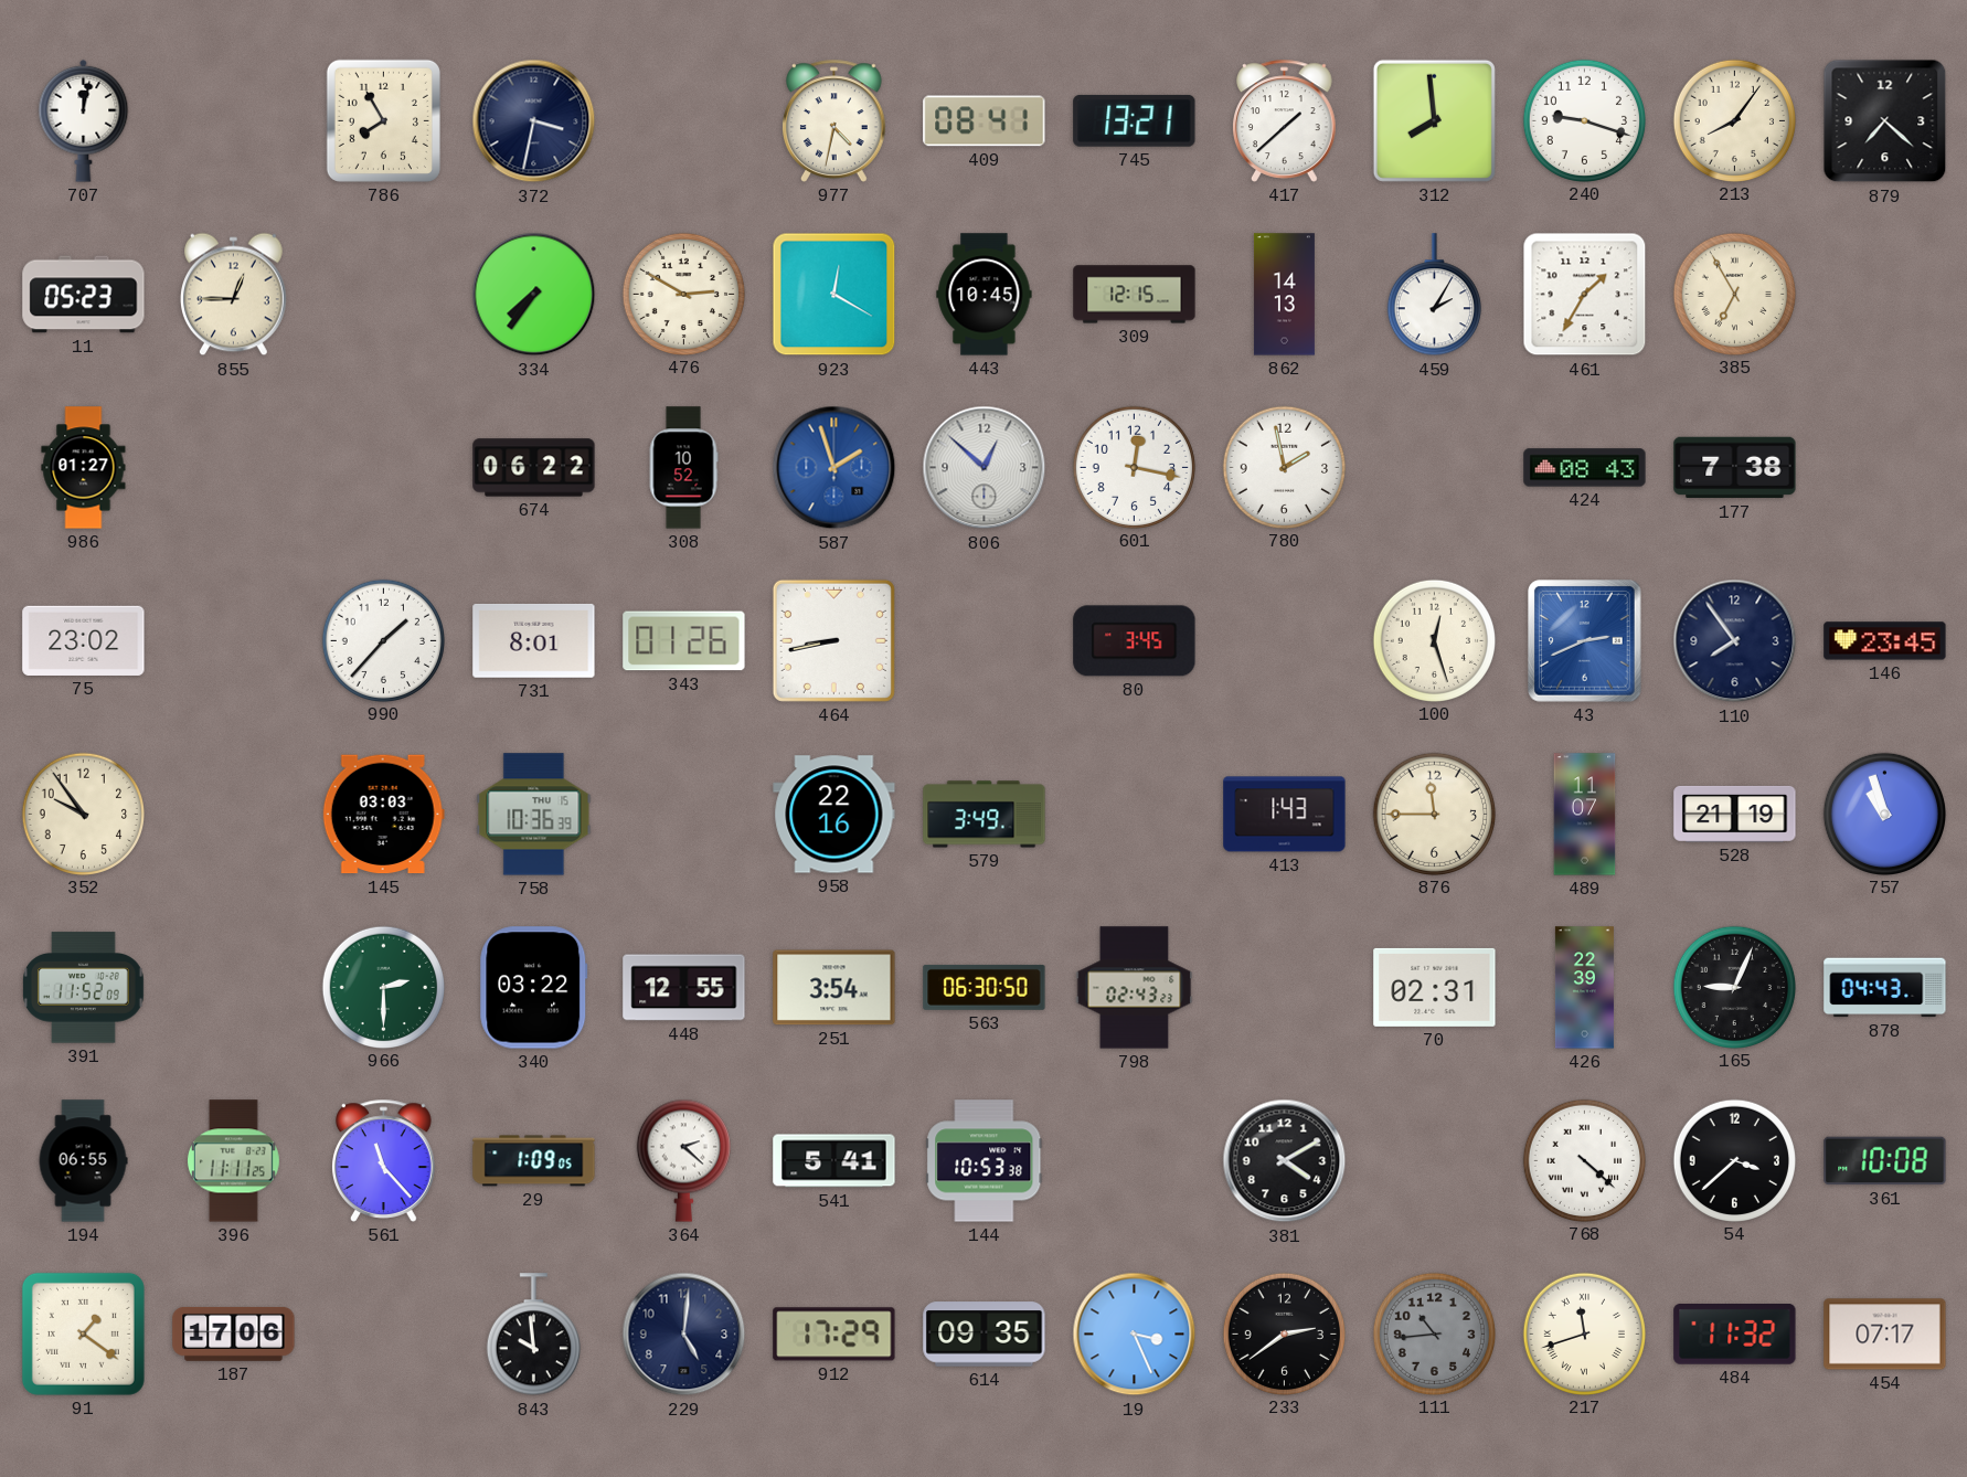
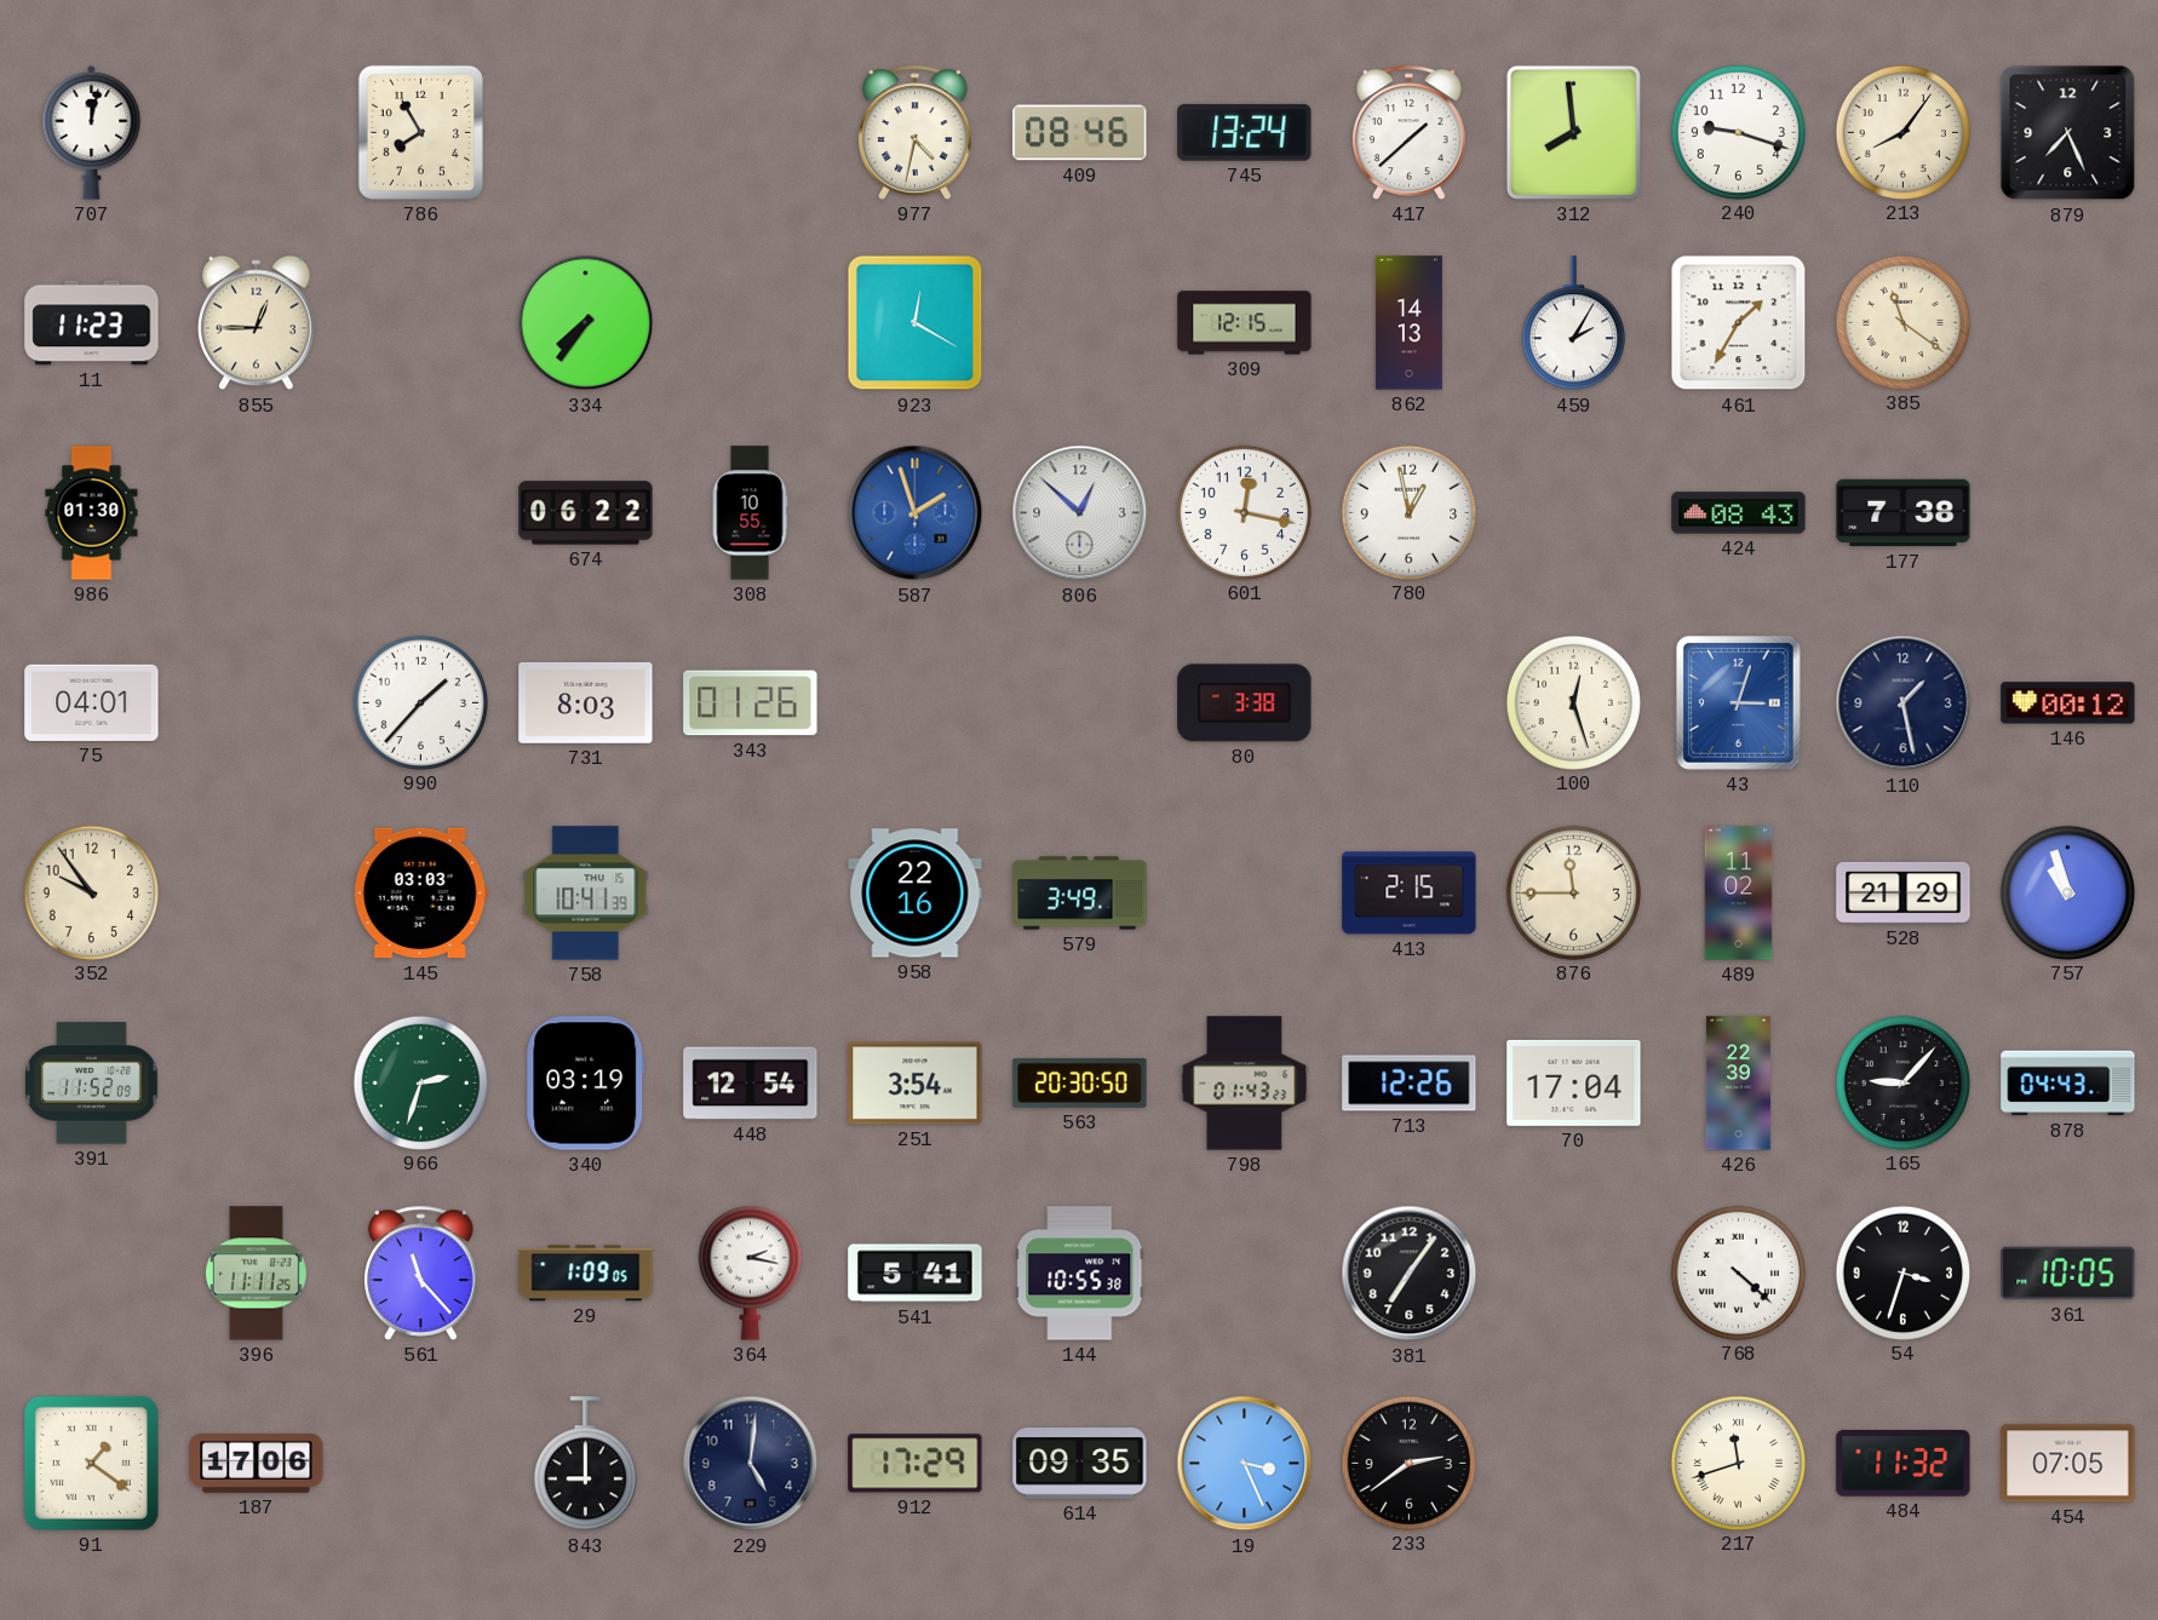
372: 3:32 -> none (534, 121)
409: 08:41 -> 08:46 (1080, 133)
745: 13:21 -> 13:24 (1245, 132)
879: 7:22 -> 7:26 (2068, 133)
11: 05:23 -> 11:23 (92, 323)
476: 2:50 -> none (683, 294)
443: 10:45 -> none (985, 295)
385: 6:55 -> 11:21 (1902, 322)
986: 01:27 -> 01:30 (92, 513)
308: 10:52 -> 10:55 (750, 513)
780: 1:58 -> 12:58 (1408, 512)
75: 23:02 -> 04:01 (92, 702)
731: 8:01 -> 8:03 (586, 702)
464: 8:43 -> none (833, 640)
80: 3:45 -> 3:38 (1245, 703)
43: 2:41 -> 3:03 (1739, 703)
110: 7:54 -> 1:28 (1904, 703)
146: 23:45 -> 00:12 (2068, 703)
758: 10:36 -> 10:41 (586, 894)
413: 1:43 -> 2:15 (1410, 894)
489: 11:07 -> 11:02 (1739, 894)
528: 21:19 -> 21:29 (1904, 892)
966: 2:30 -> 2:33 (420, 1082)
340: 03:22 -> 03:19 (586, 1084)
448: 12:55 -> 12:54 (751, 1084)
563: 06:30 -> 20:30 (1080, 1082)
798: 02:43 -> 01:43 (1245, 1084)
713: none -> 12:26 (1410, 1084)
70: 02:31 -> 17:04 (1574, 1082)
165: 9:04 -> 9:07 (1902, 1082)
194: 06:55 -> none (83, 1161)
364: 2:22 -> 2:17 (750, 1273)
144: 10:53 -> 10:55 (1080, 1274)
381: 4:10 -> 7:06 (1410, 1274)
54: 3:38 -> 3:33 (1902, 1273)
361: 10:08 -> 10:05 (2068, 1274)
843: 9:59 -> 9:00 (585, 1464)
111: 10:44 -> none (1434, 1333)
454: 07:17 -> 07:05 (2068, 1464)
